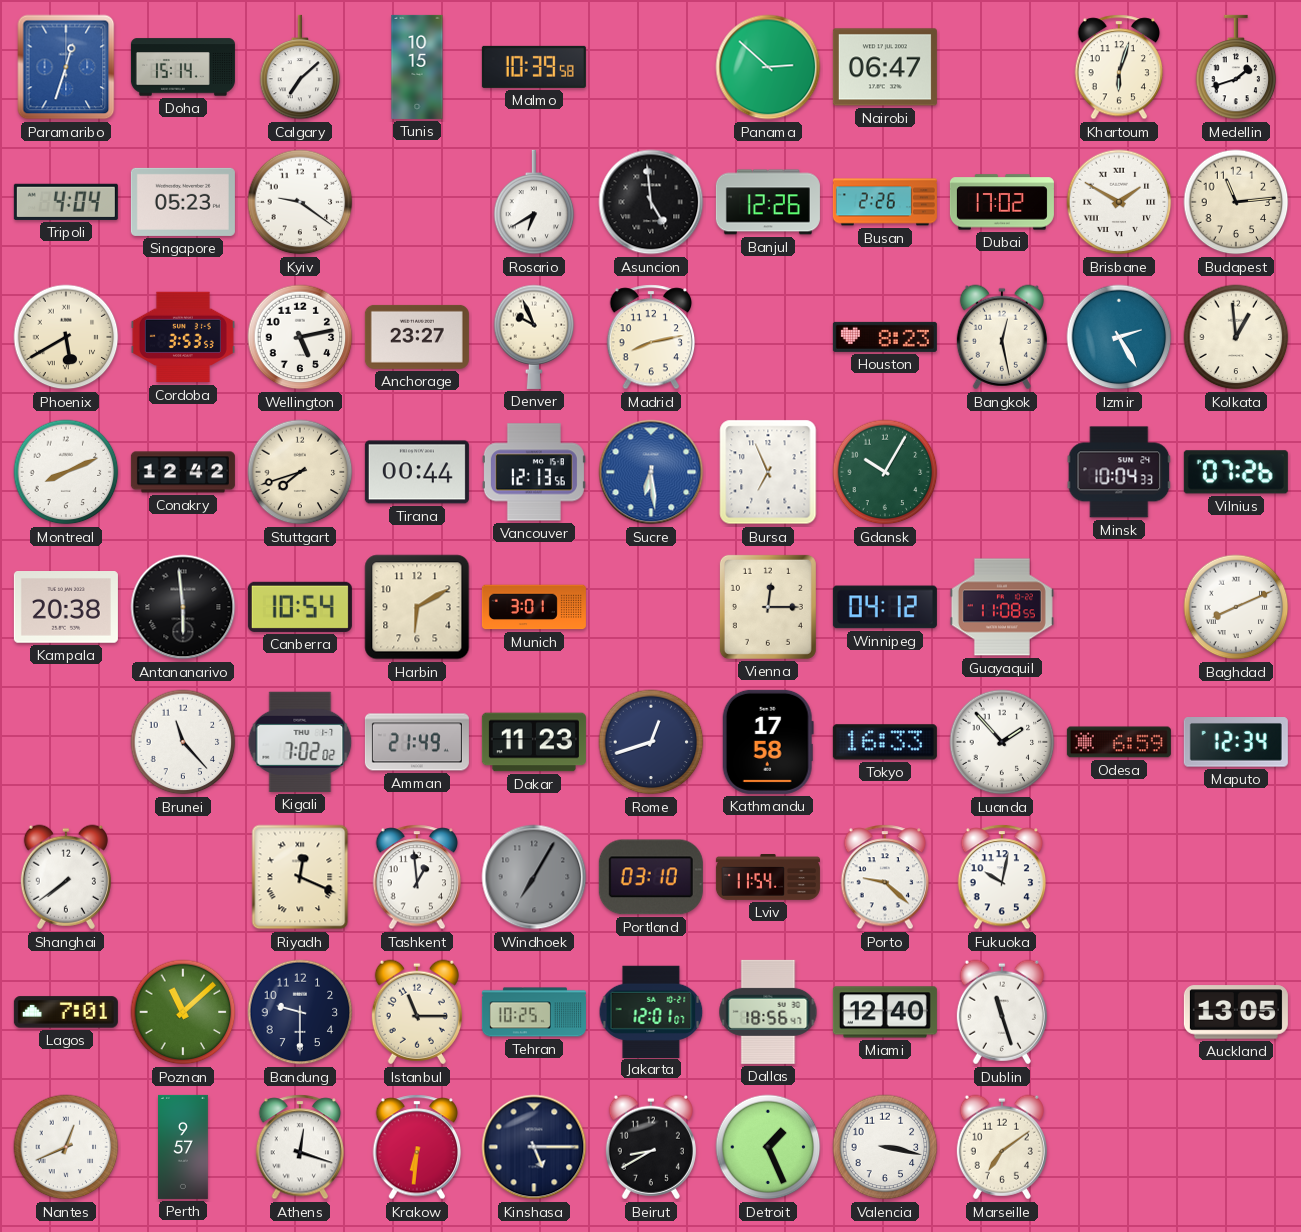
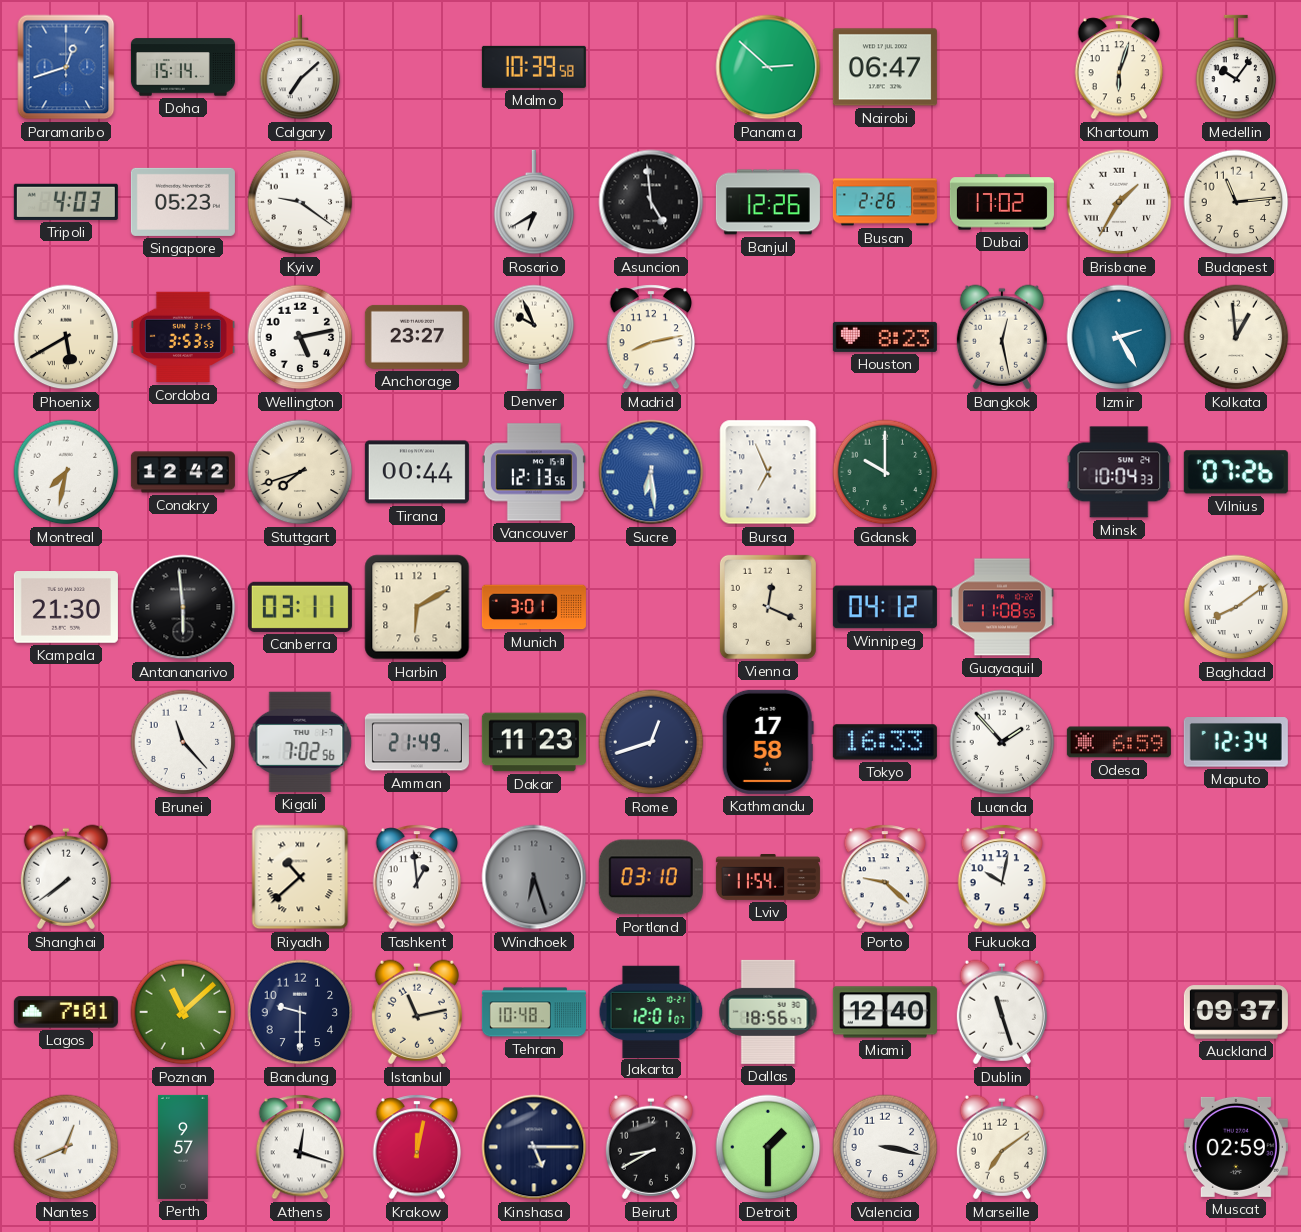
Paramaribo: 12:33 -> 12:42 (66, 67)
Tunis: 10:15 -> none (417, 67)
Medellin: 1:42 -> 10:06 (1236, 67)
Tripoli: 4:04 -> 4:03 (66, 202)
Brisbane: 1:50 -> 1:35 (1119, 202)
Montreal: 8:11 -> 7:32 (66, 472)
Gdansk: 10:05 -> 10:00 (885, 472)
Kampala: 20:38 -> 21:30 (66, 608)
Canberra: 10:54 -> 03:11 (300, 607)
Vienna: 12:15 -> 12:19 (768, 607)
Baghdad: 8:11 -> 8:09 (1236, 607)
Kigali: 7:02:02 -> 7:02:56 (300, 742)
Riyadh: 12:19 -> 10:38 (300, 877)
Windhoek: 7:05 -> 6:27 (534, 877)
Istanbul: 11:15 -> 11:13 (417, 1012)
Tehran: 10:25 -> 10:48 (534, 1012)
Auckland: 13:05 -> 09:37 (1236, 1012)
Krakow: 6:31 -> 12:02 (417, 1147)
Detroit: 1:26 -> 1:30 (768, 1147)
Muscat: none -> 02:59 (1236, 1147)
